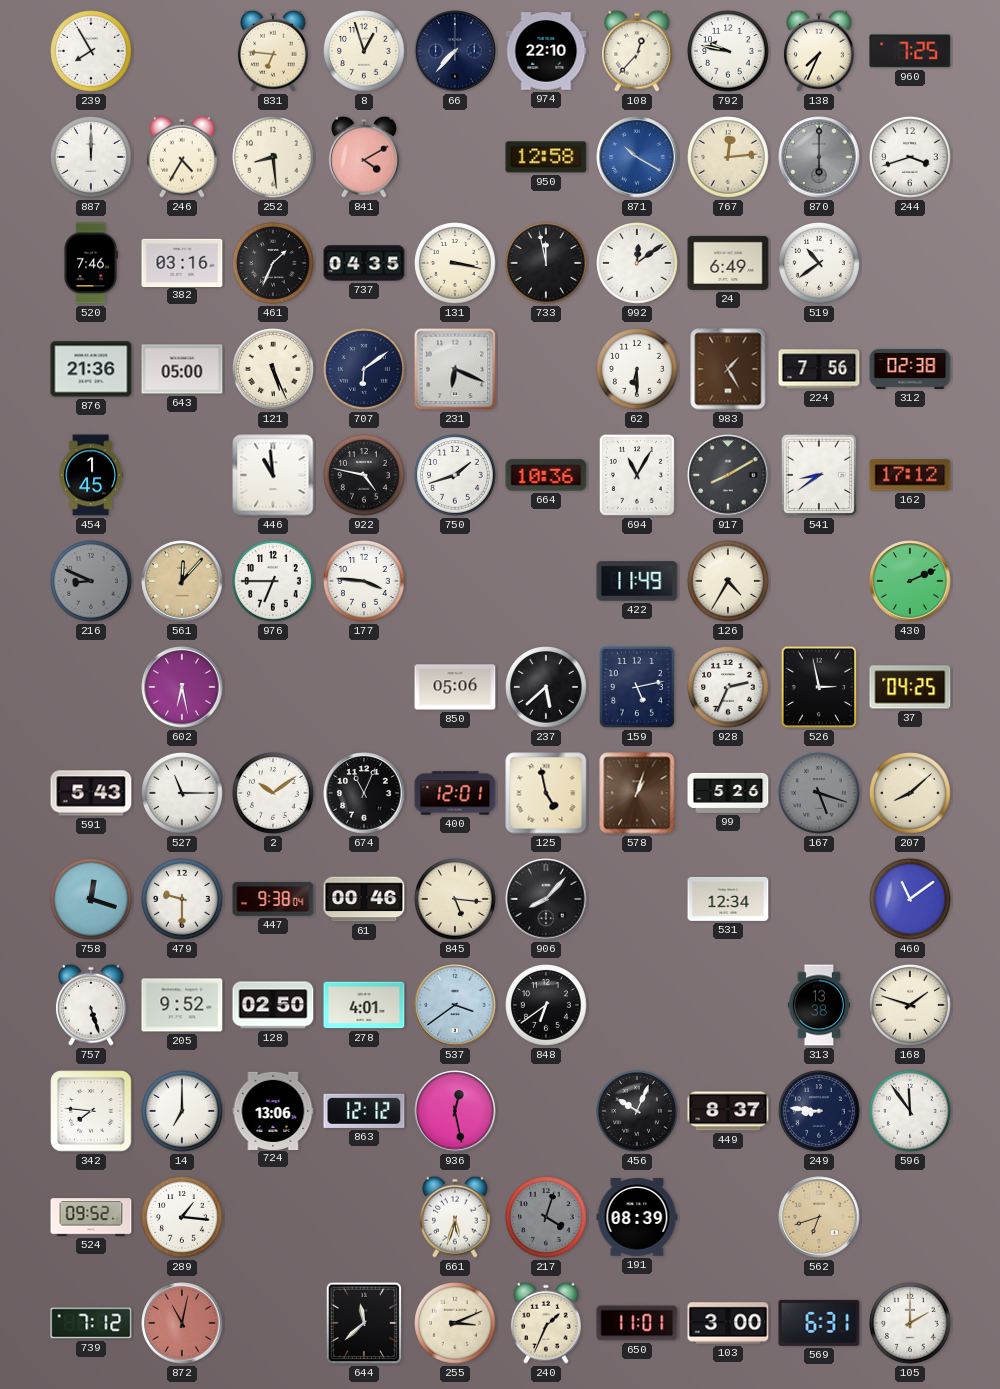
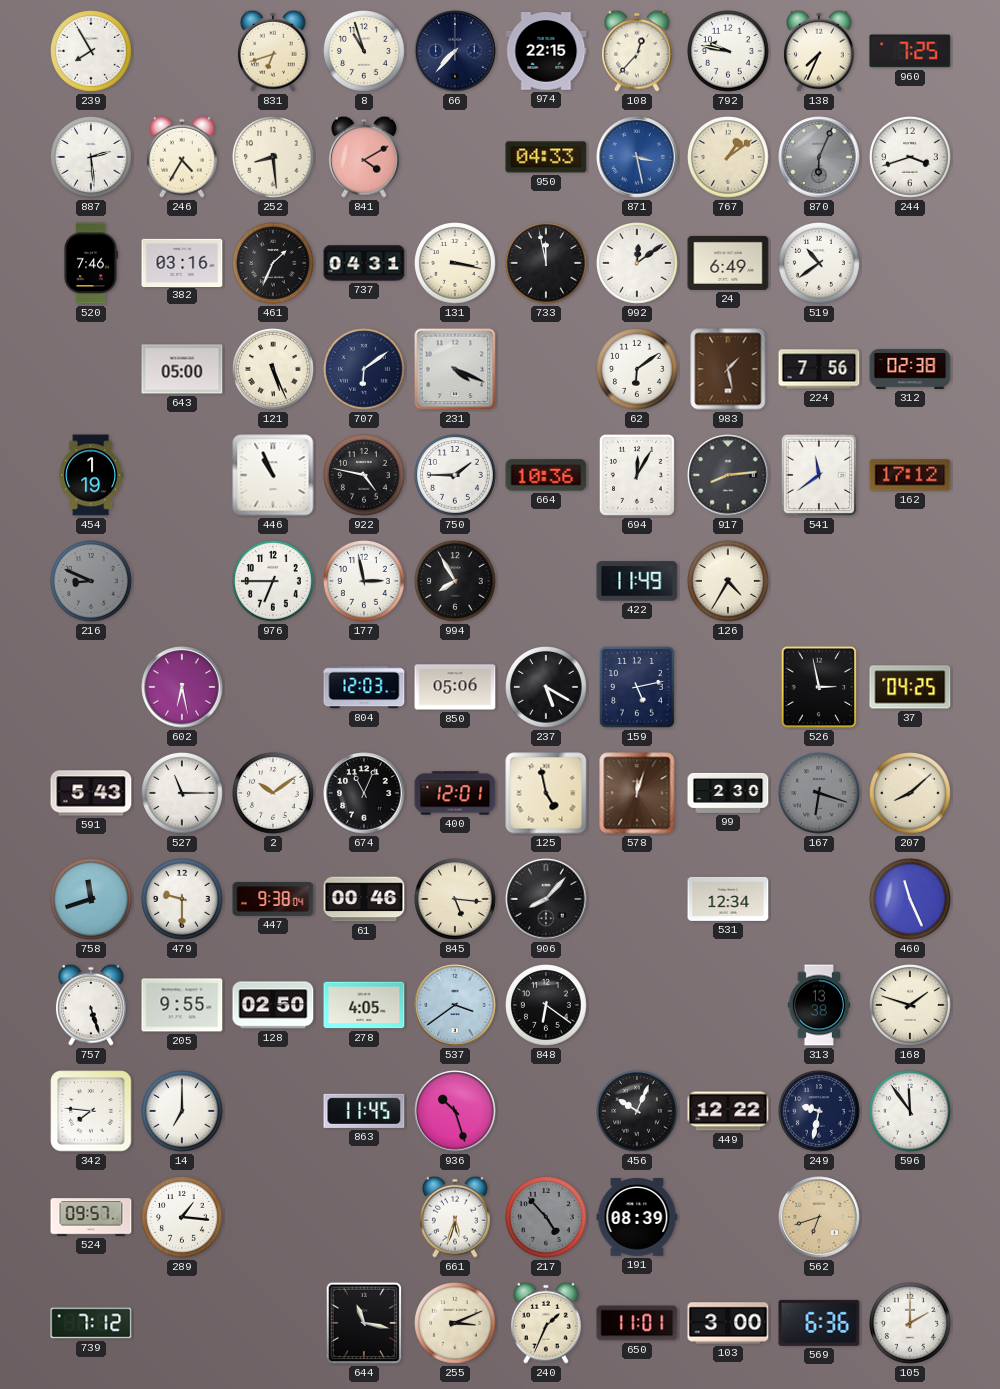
831: 6:46 -> 6:42 (273, 51)
8: 12:57 -> 10:57 (365, 52)
974: 22:10 -> 22:15 (546, 51)
887: 12:00 -> 2:29 (92, 158)
950: 12:58 -> 04:33 (546, 157)
871: 10:20 -> 3:28 (637, 157)
767: 12:14 -> 1:09 (729, 158)
870: 6:00 -> 6:04 (819, 157)
737: 04:35 -> 04:31 (364, 263)
876: 21:36 -> none (91, 369)
231: 6:19 -> 4:19 (455, 369)
62: 6:30 -> 6:09 (638, 370)
983: 1:25 -> 1:28 (728, 369)
454: 1:45 -> 1:19 (91, 475)
446: 10:59 -> 10:56 (273, 475)
750: 1:42 -> 1:45 (456, 476)
694: 11:05 -> 12:05 (637, 475)
917: 8:10 -> 8:14 (728, 475)
541: 8:39 -> 11:39 (819, 475)
561: 12:07 -> none (182, 581)
177: 3:46 -> 2:58 (365, 582)
994: none -> 7:55 (456, 582)
430: 2:11 -> none (910, 581)
804: none -> 12:03 (364, 687)
237: 5:38 -> 5:20 (547, 688)
928: 2:34 -> none (729, 688)
578: 1:03 -> 12:03 (637, 793)
99: 5:26 -> 2:30 (728, 793)
167: 5:18 -> 6:18 (820, 794)
758: 12:18 -> 11:42 (92, 900)
460: 11:09 -> 11:26 (911, 900)
205: 9:52 -> 9:55 (182, 1005)
278: 4:01 -> 4:05 (364, 1005)
848: 6:39 -> 6:21 (547, 1006)
724: 13:06 -> none (273, 1110)
863: 12:12 -> 11:45 (364, 1111)
936: 12:28 -> 10:27 (455, 1111)
449: 8:37 -> 12:22 (728, 1111)
249: 8:46 -> 9:32 (820, 1112)
524: 09:52 -> 09:57 (91, 1217)
217: 4:03 -> 4:53 (547, 1218)
872: 11:02 -> none (182, 1323)
644: 11:38 -> 11:17 (364, 1323)
569: 6:31 -> 6:36 (819, 1323)
